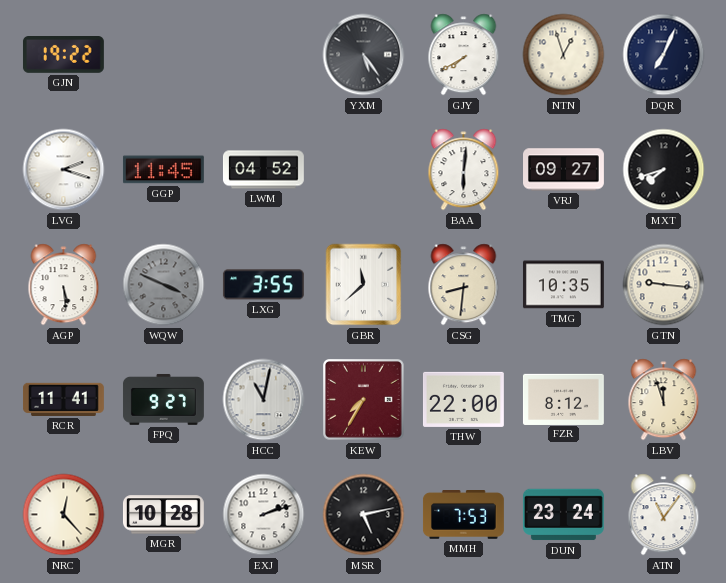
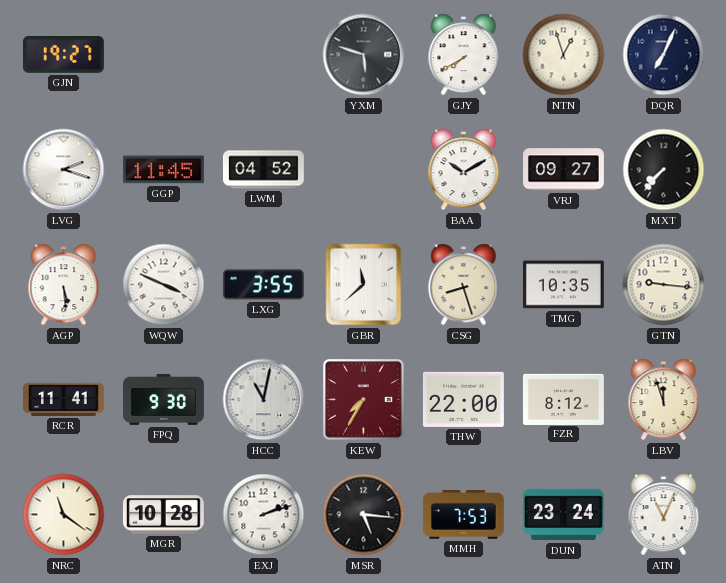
GJN: 19:22 -> 19:27 (63, 55)
YXM: 5:24 -> 5:48 (364, 55)
BAA: 6:01 -> 10:10 (464, 170)
MXT: 7:42 -> 7:37 (664, 170)
WQW dial: grey -> white (164, 285)
CSG: 8:31 -> 8:27 (464, 285)
FPQ: 9:27 -> 9:30 (163, 399)
NRC: 12:23 -> 11:21 (64, 515)
MSR: 5:13 -> 5:16 (364, 515)
ATN: 11:06 -> 11:04 (664, 515)
